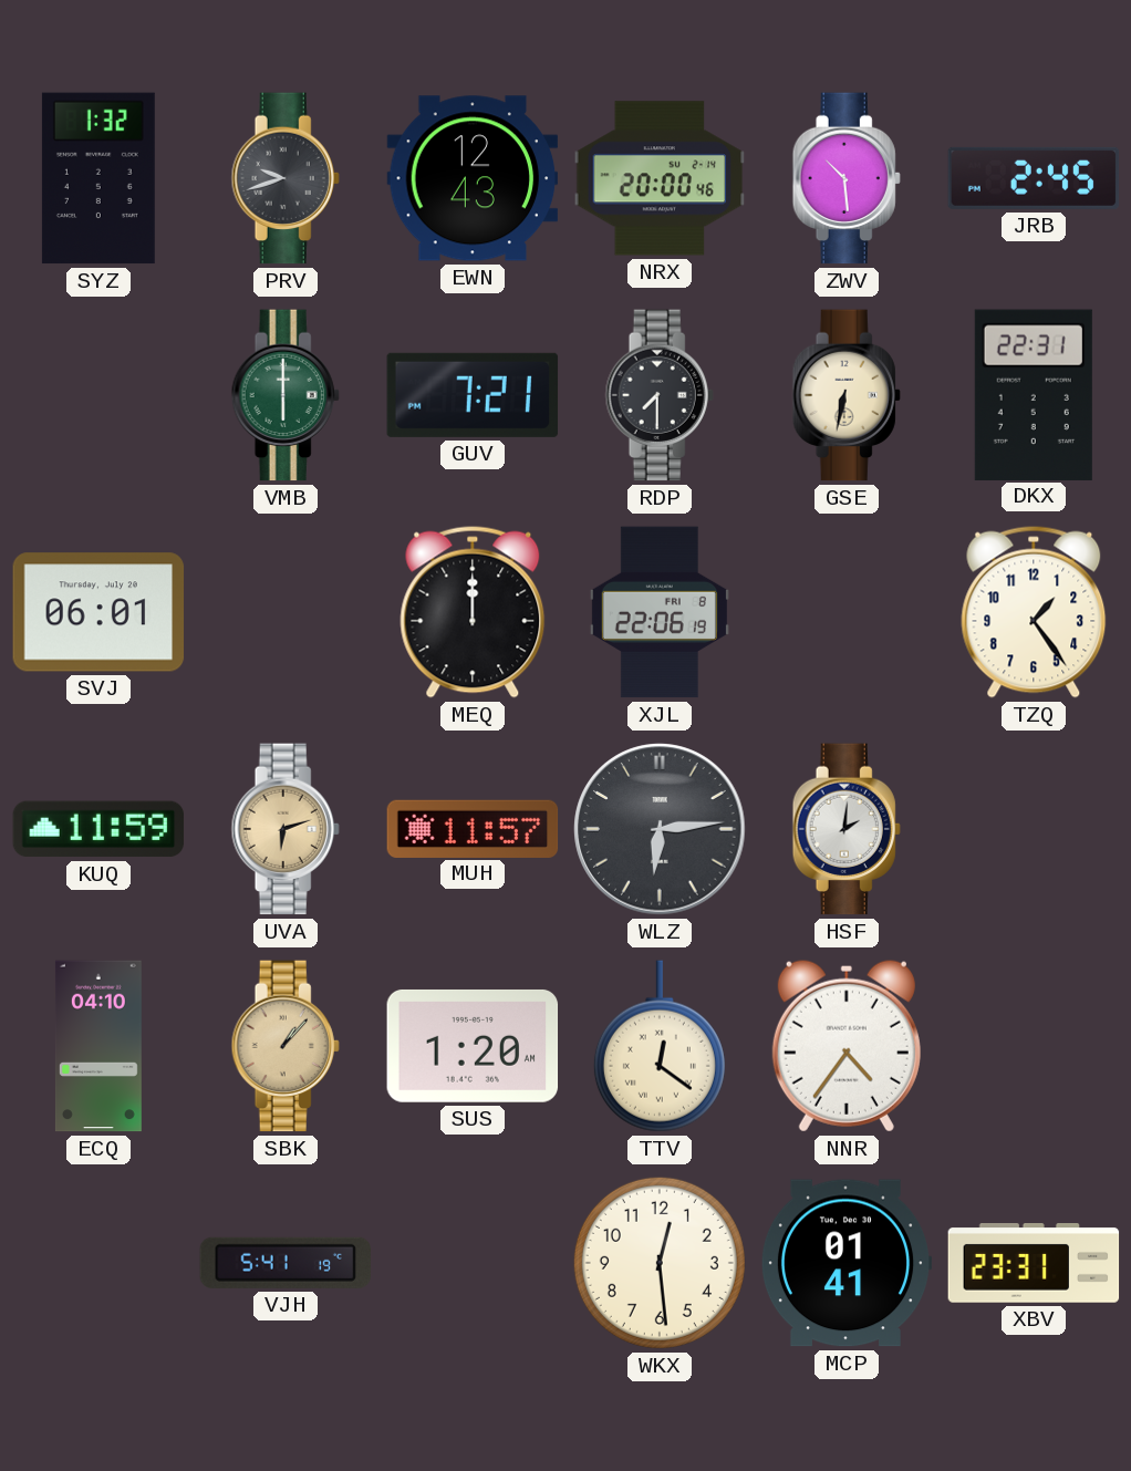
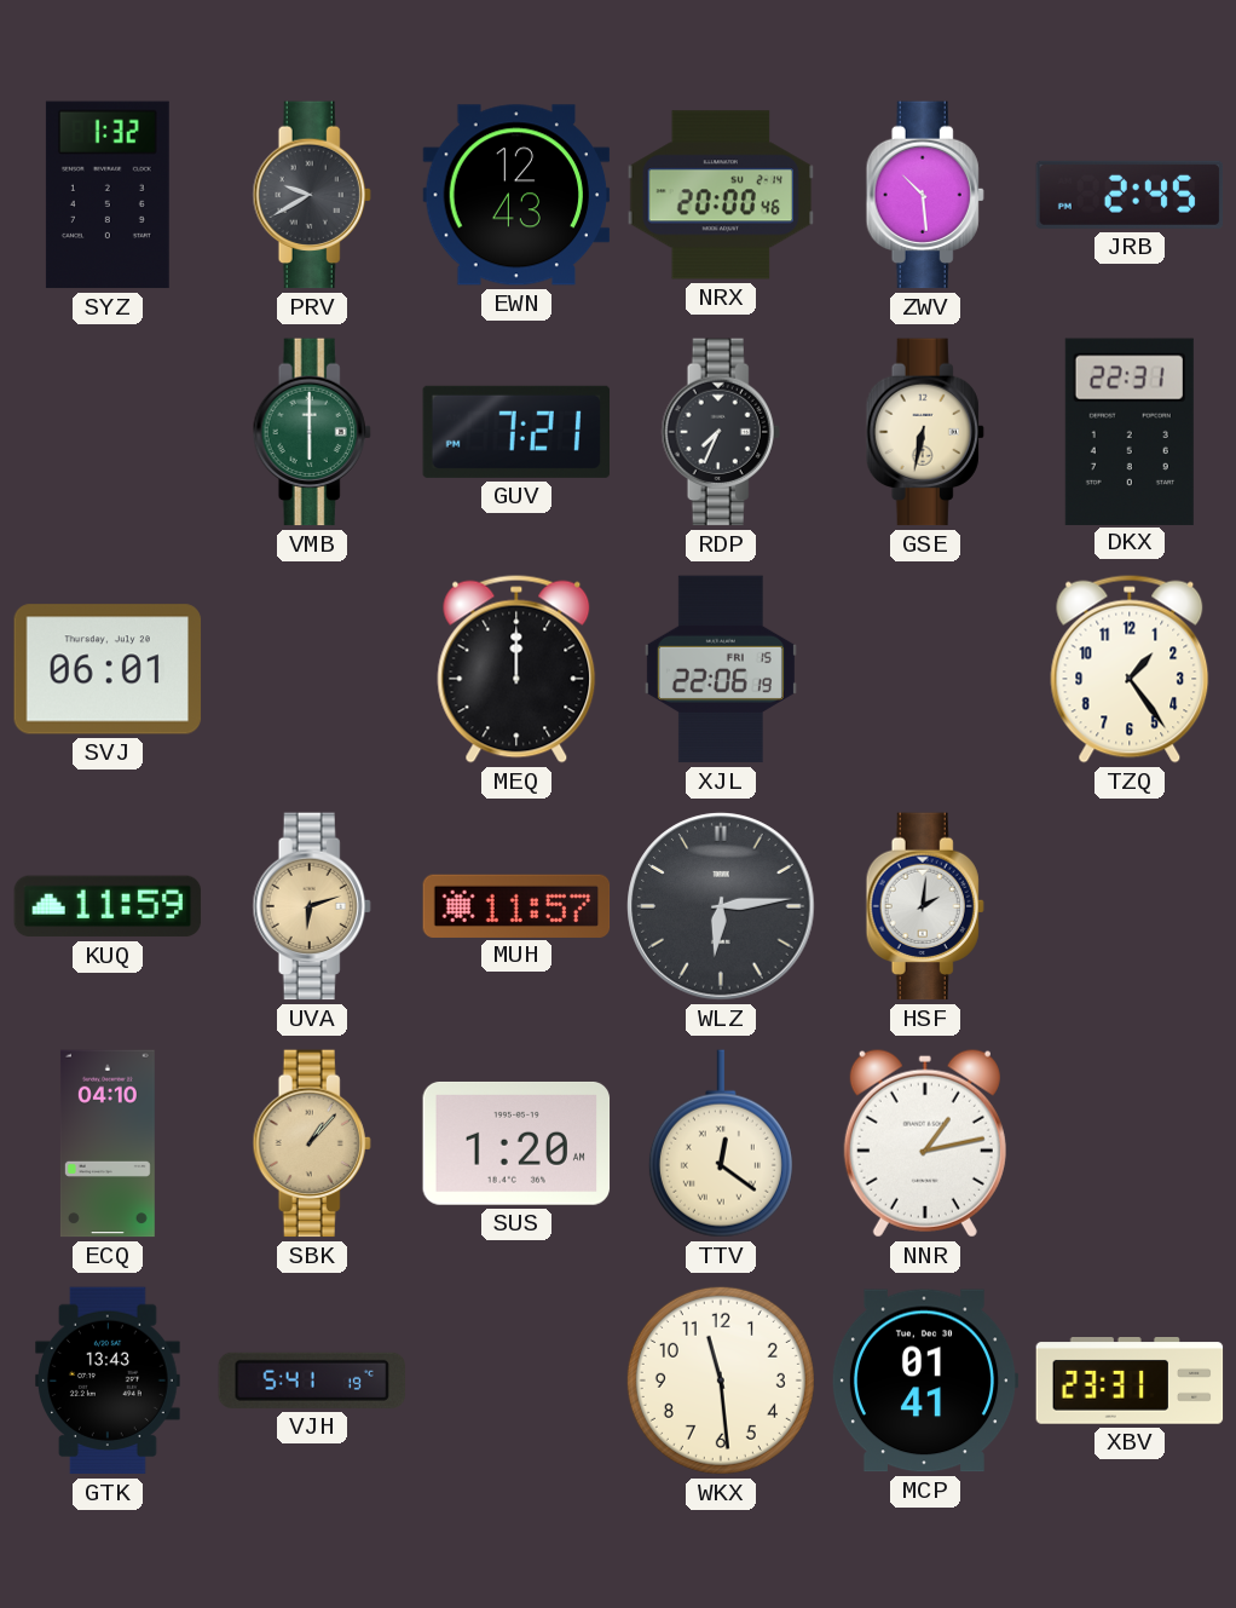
PRV: 9:42 -> 9:40 (312, 195)
RDP: 7:30 -> 7:34 (721, 432)
XJL date: FRI 8 -> FRI 15 (721, 669)
NNR: 4:36 -> 1:13 (925, 1143)
GTK: none -> 13:43 (108, 1381)
WKX: 12:29 -> 11:29 (721, 1381)
